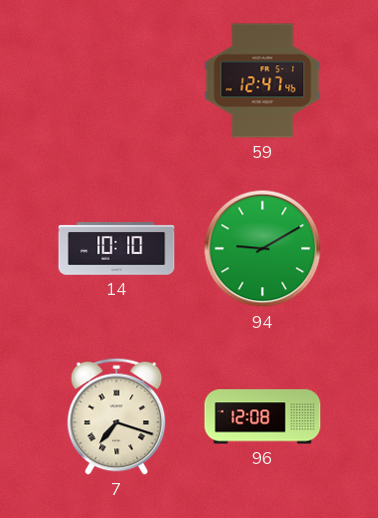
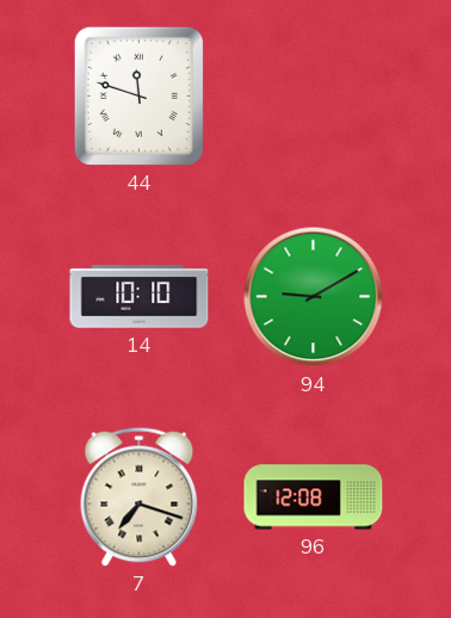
44: none -> 11:48 (138, 95)
59: 12:47 -> none (263, 81)
